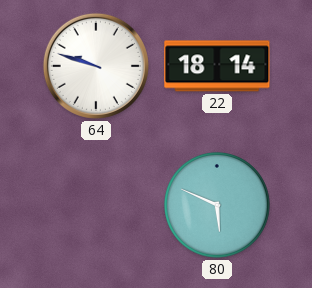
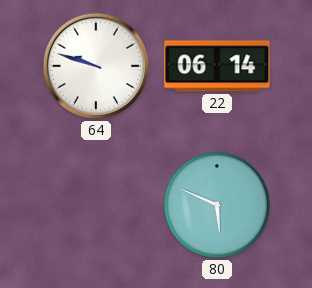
22: 18:14 -> 06:14 (217, 66)
